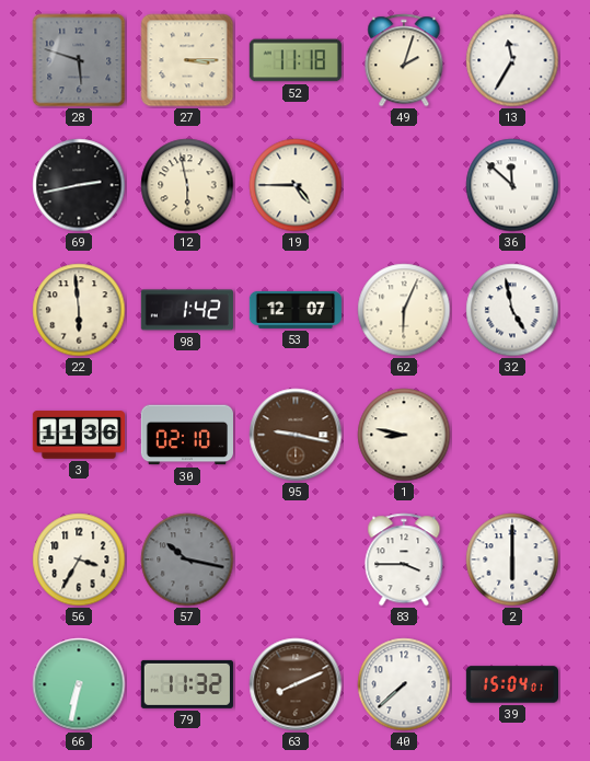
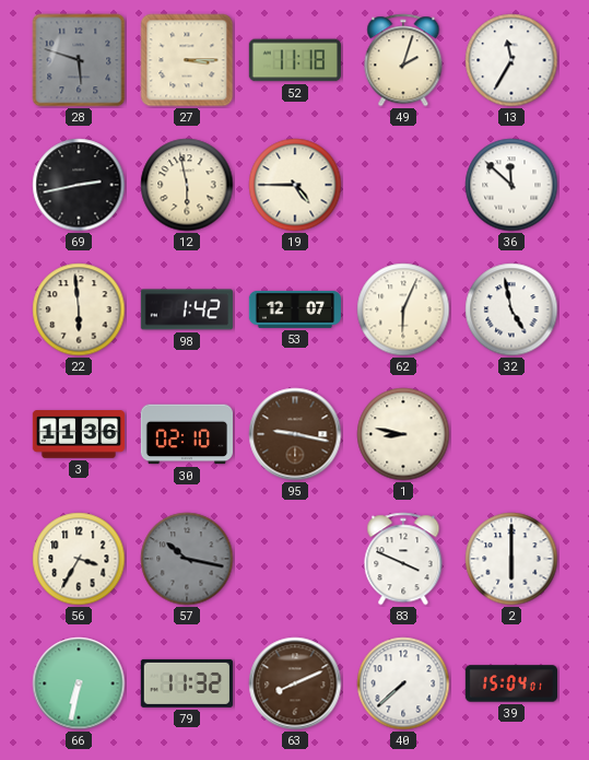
83: 3:45 -> 3:49 (403, 559)
